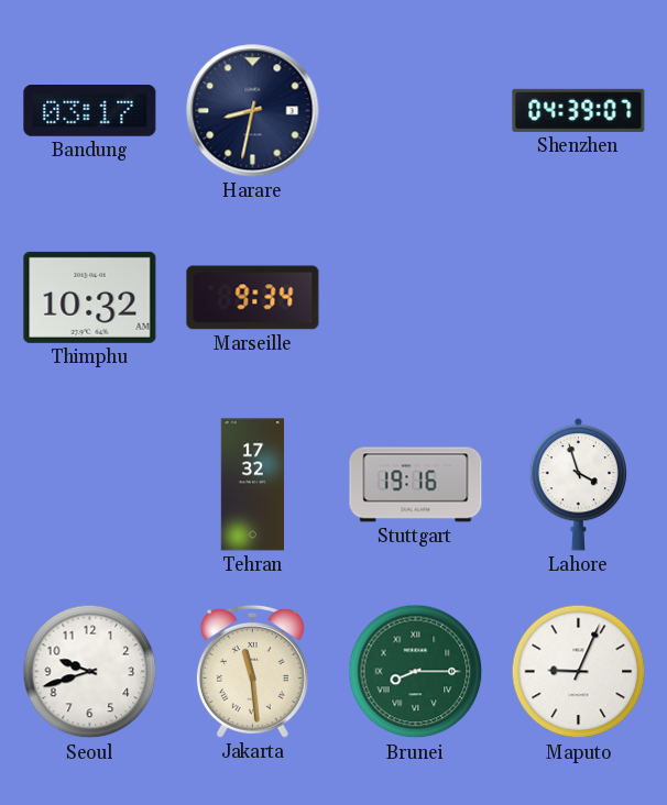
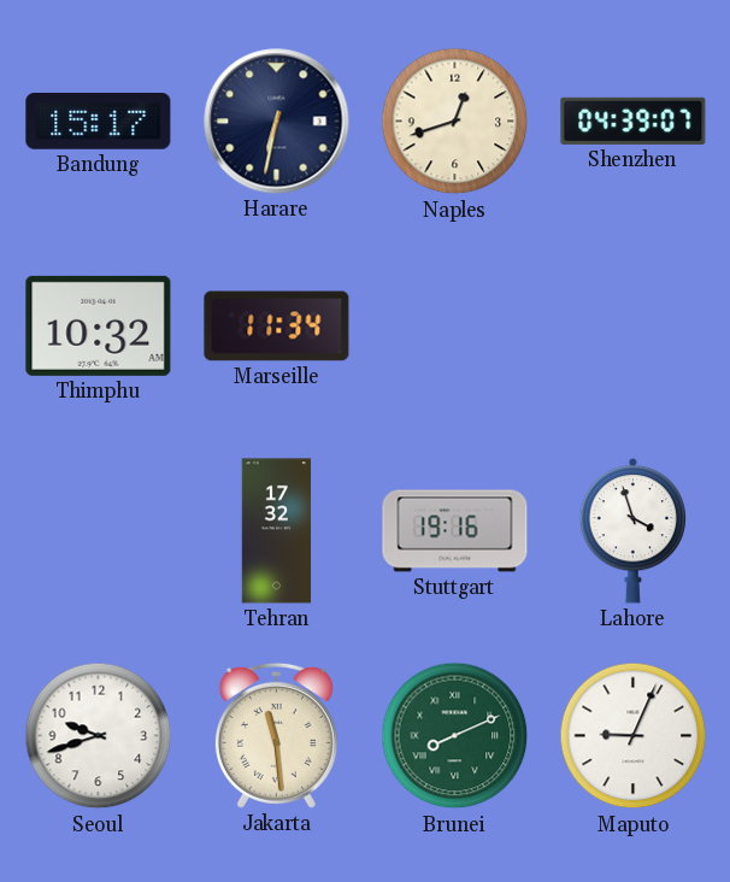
Bandung: 03:17 -> 15:17 (99, 122)
Harare: 8:32 -> 6:32 (277, 122)
Naples: none -> 12:42 (455, 122)
Marseille: 9:34 -> 11:34 (277, 327)
Brunei: 8:15 -> 8:11 (455, 736)
